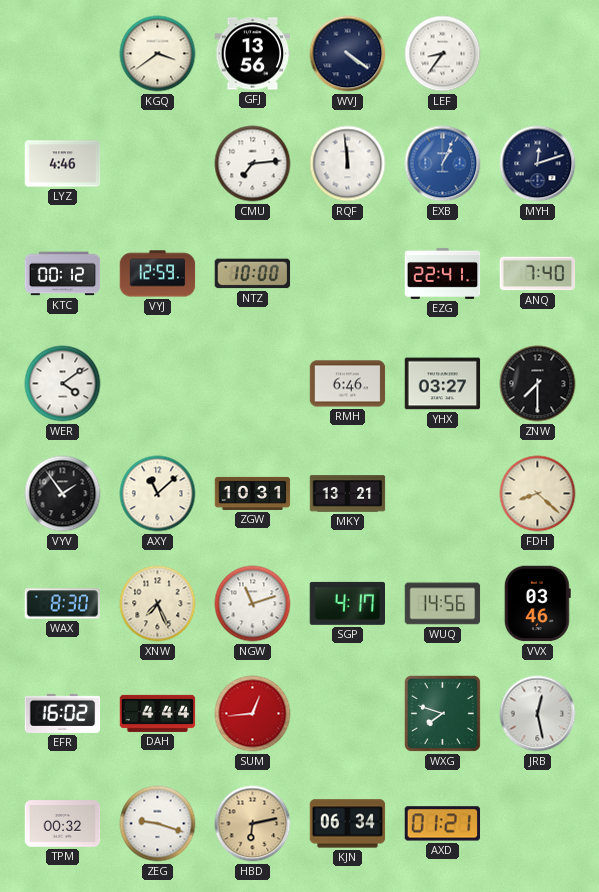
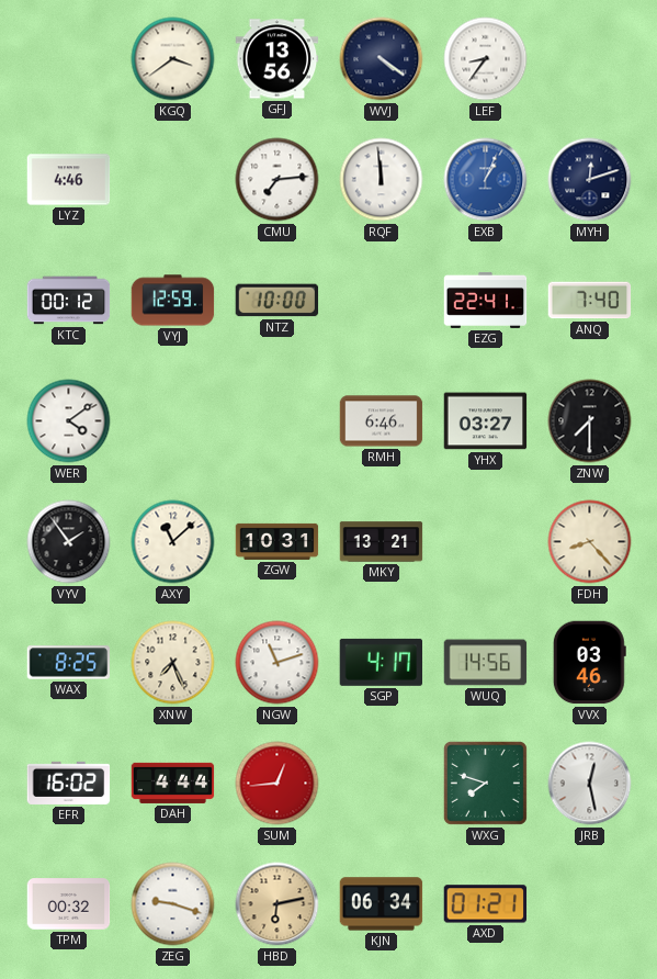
FDH: 8:22 -> 8:23 (590, 542)
WAX: 8:30 -> 8:25 (69, 663)
